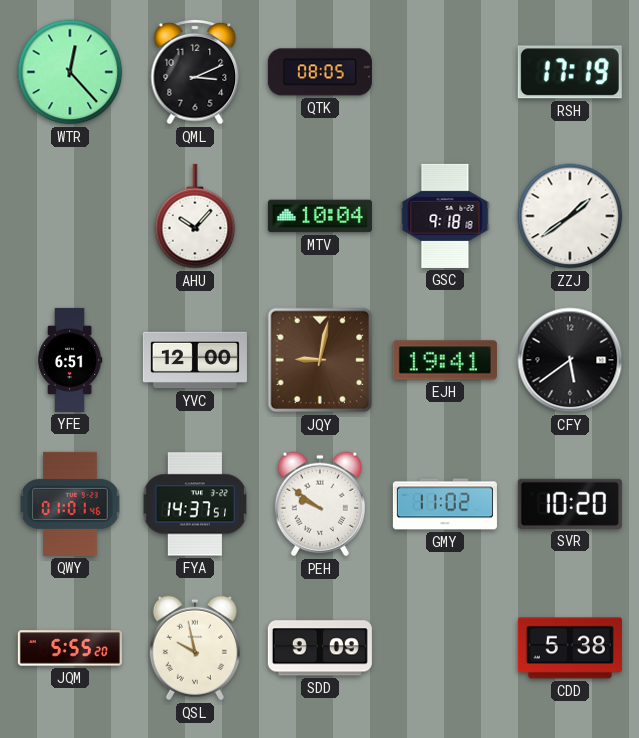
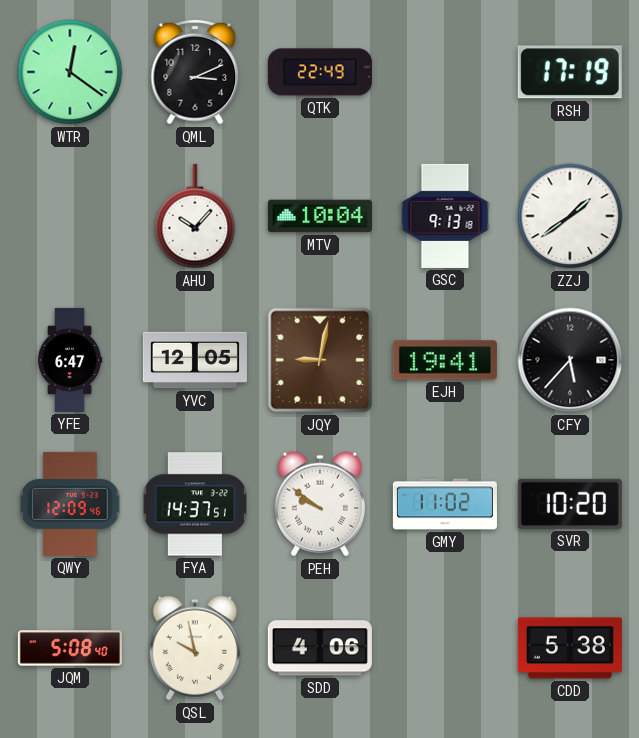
WTR: 12:23 -> 12:21 (70, 72)
QTK: 08:05 -> 22:49 (320, 72)
GSC: 9:18 -> 9:13 (445, 216)
YFE: 6:51 -> 6:47 (70, 360)
YVC: 12:00 -> 12:05 (195, 360)
CFY: 5:39 -> 5:37 (570, 360)
QWY: 01:01 -> 12:09 (70, 504)
JQM: 5:55 -> 5:08 (70, 648)
SDD: 9:09 -> 4:06 (320, 648)
